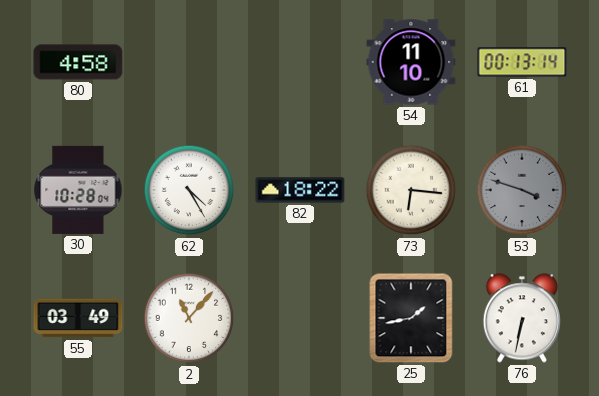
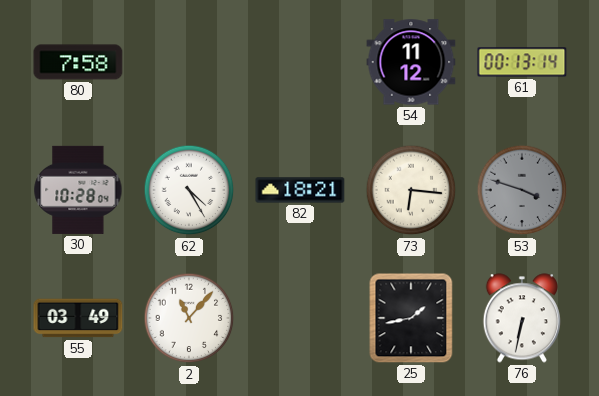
80: 4:58 -> 7:58 (78, 62)
54: 11:10 -> 11:12 (411, 62)
82: 18:22 -> 18:21 (300, 190)
